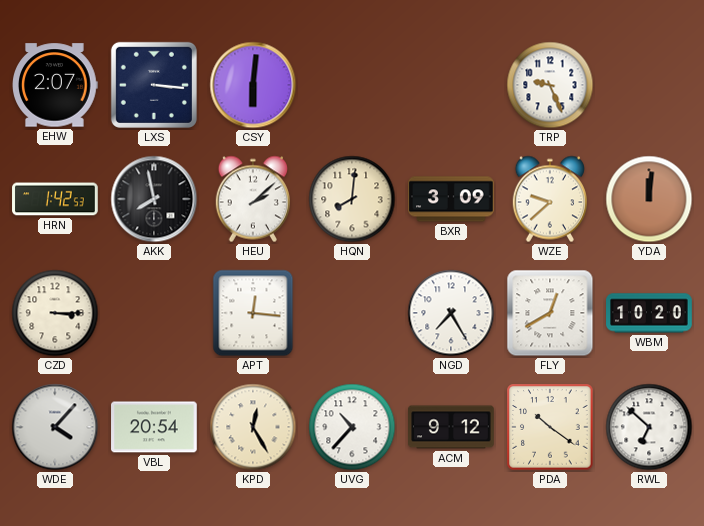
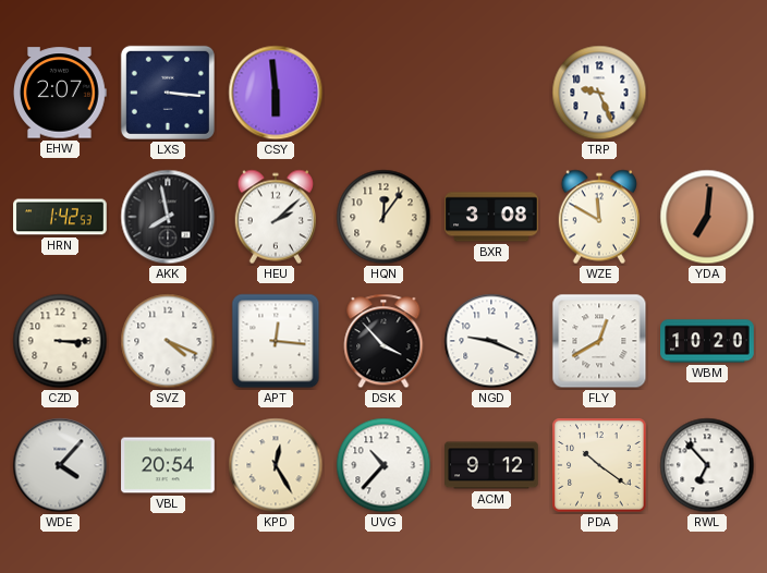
CSY: 6:01 -> 5:59 (276, 93)
HQN: 8:01 -> 12:06 (384, 217)
BXR: 3:09 -> 3:08 (491, 217)
WZE: 9:38 -> 11:50 (598, 217)
YDA: 12:01 -> 7:01 (707, 217)
SVZ: none -> 4:19 (168, 341)
DSK: none -> 3:53 (384, 341)
NGD: 7:25 -> 9:19 (491, 341)
RWL: 6:52 -> 6:53 (707, 465)
